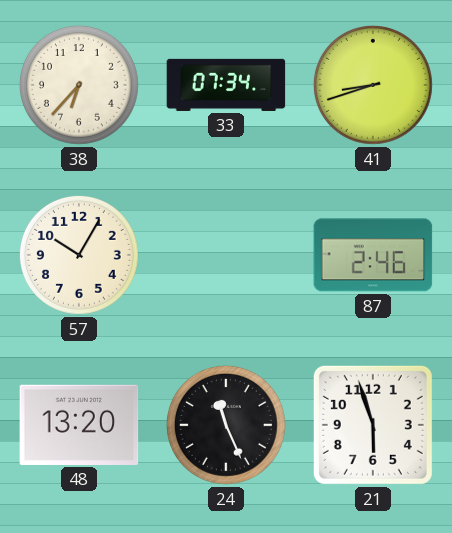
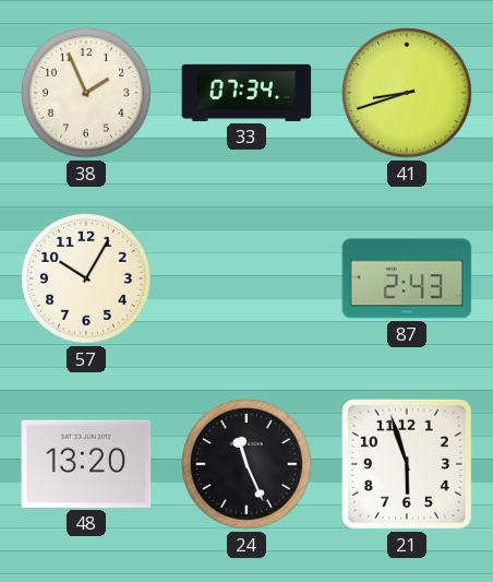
38: 6:37 -> 1:56 (86, 93)
87: 2:46 -> 2:43 (407, 278)
